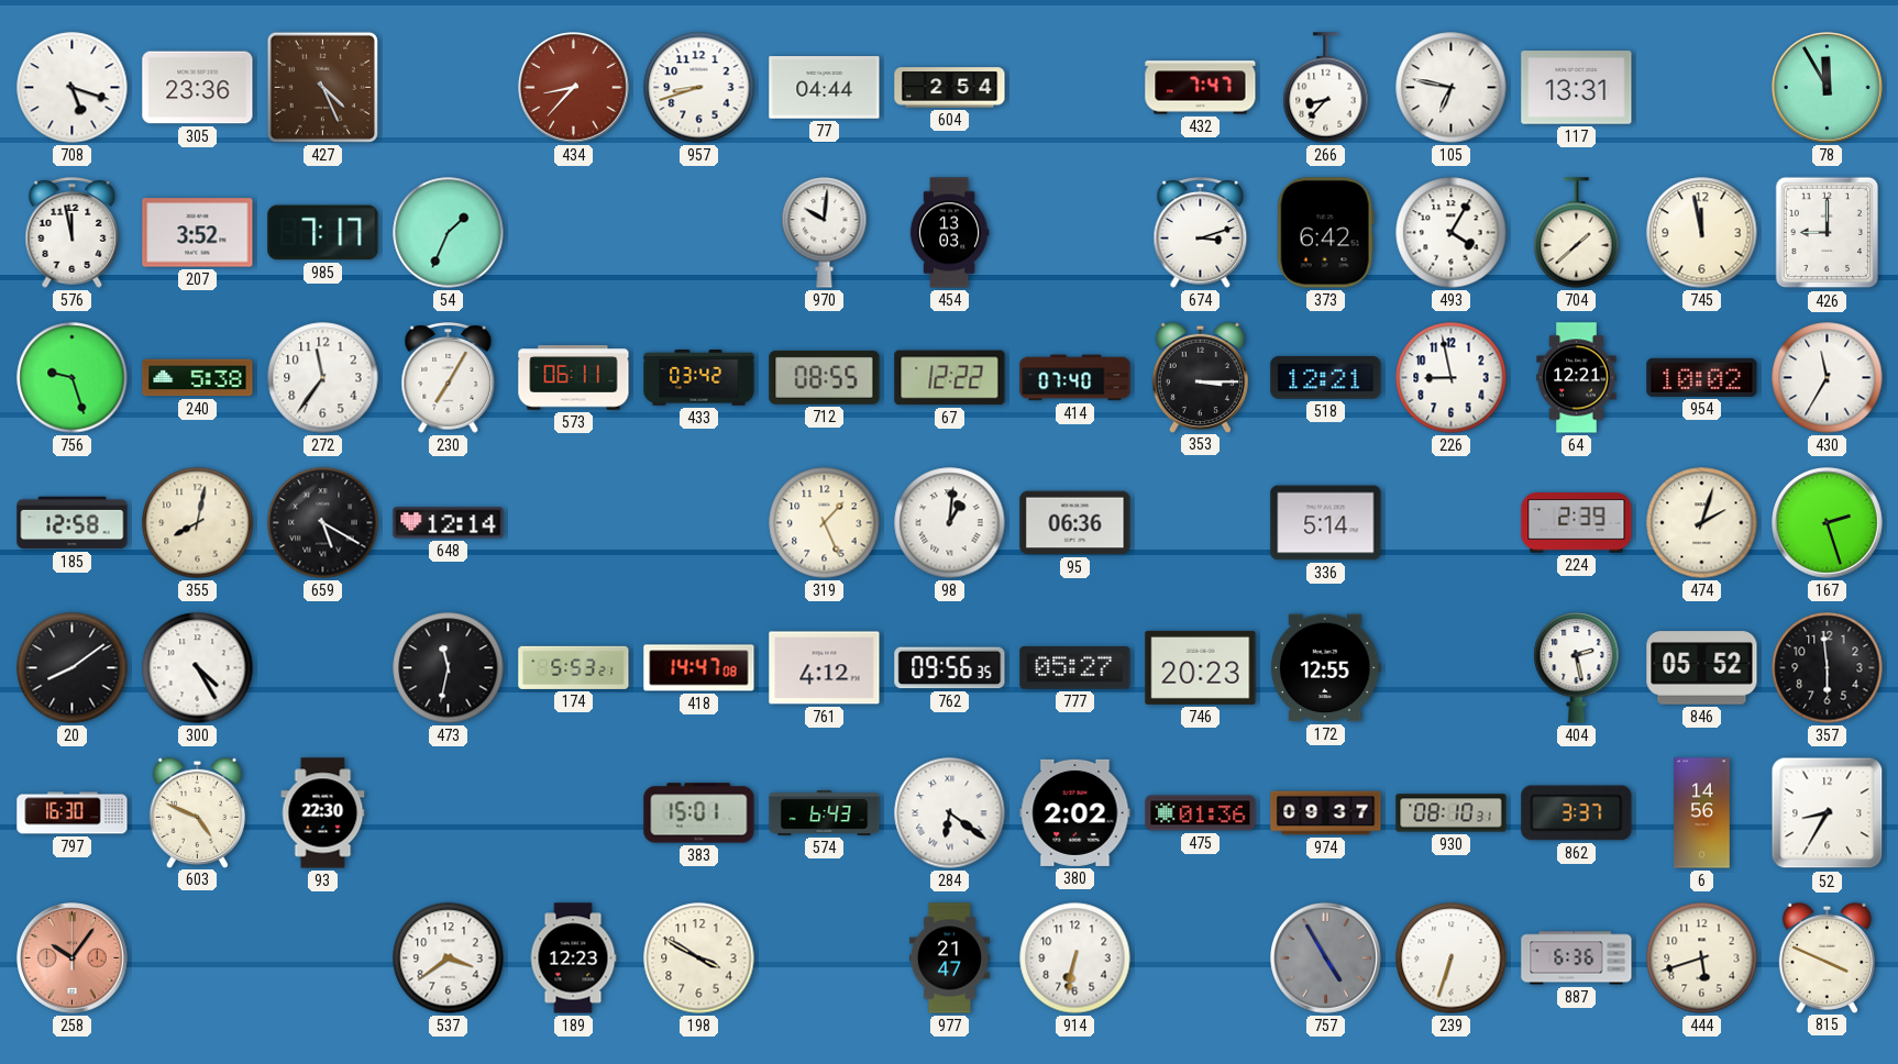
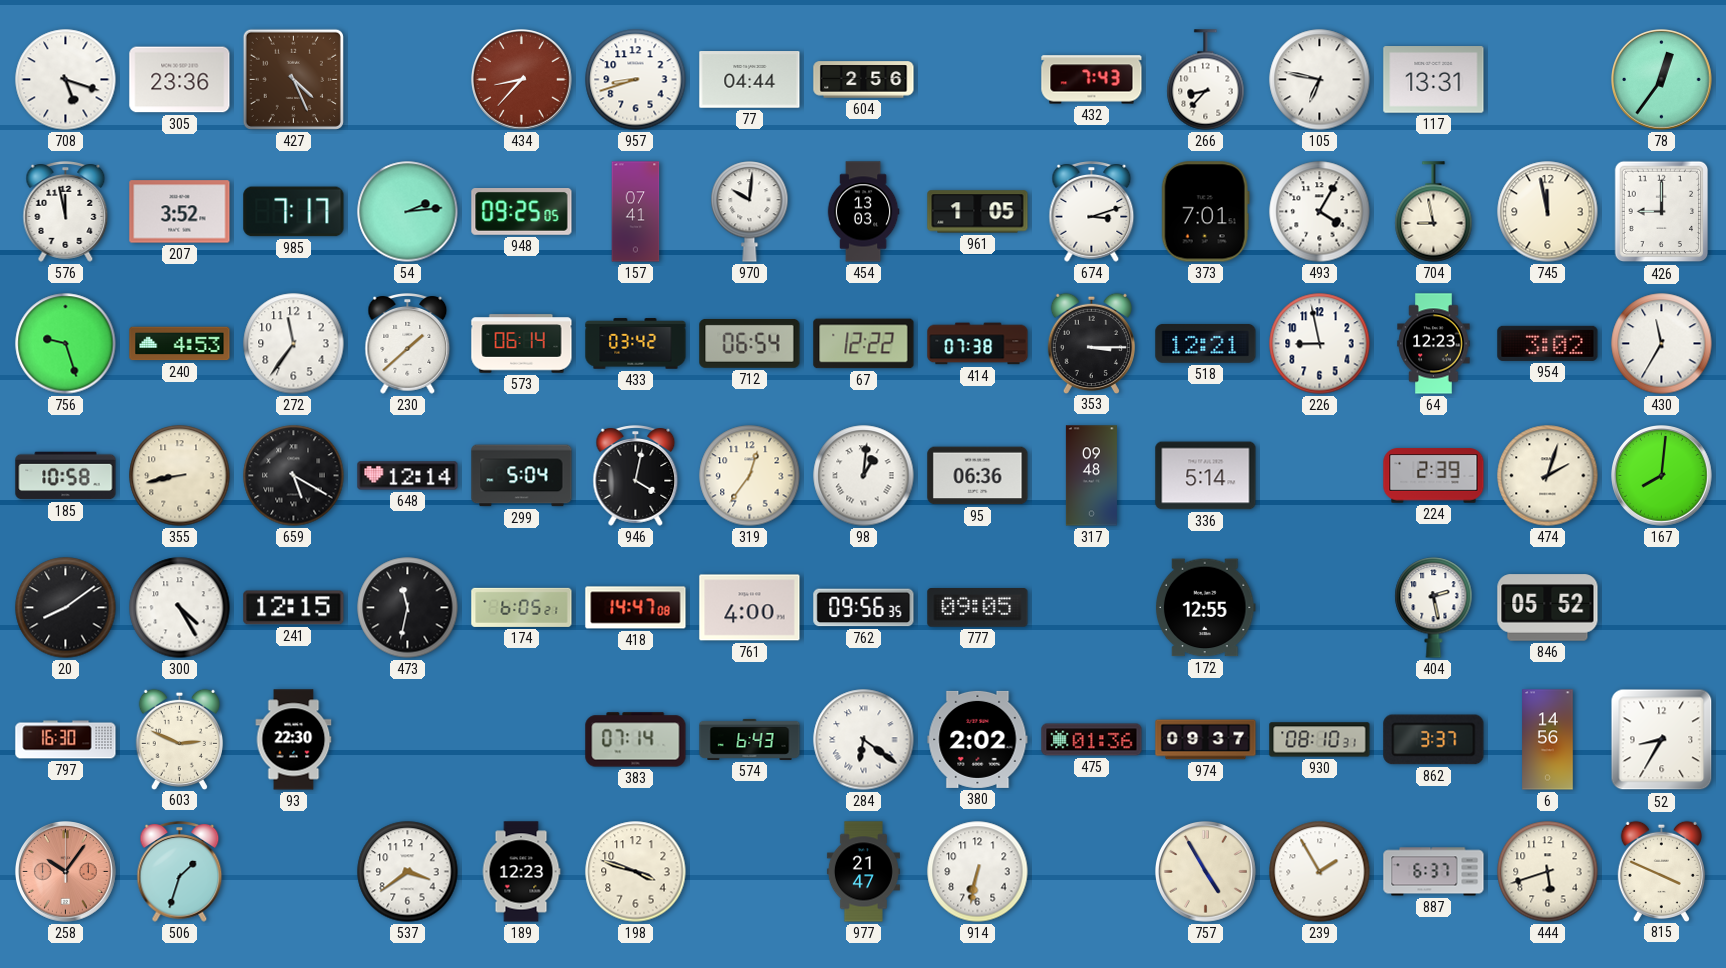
604: 2:54 -> 2:56 (864, 80)
432: 7:47 -> 7:43 (1092, 80)
78: 11:55 -> 12:36 (1662, 80)
54: 1:34 -> 2:14 (408, 212)
948: none -> 09:25 (522, 212)
157: none -> 07:41 (636, 212)
961: none -> 1:05 (978, 212)
373: 6:42 -> 7:01 (1205, 212)
704: 1:38 -> 8:58 (1434, 212)
240: 5:38 -> 4:53 (180, 344)
230: 7:05 -> 1:38 (408, 344)
573: 06:11 -> 06:14 (522, 344)
712: 08:55 -> 06:54 (750, 343)
414: 07:40 -> 07:38 (978, 344)
64: 12:21 -> 12:23 (1434, 344)
954: 10:02 -> 3:02 (1548, 343)
185: 12:58 -> 10:58 (66, 476)
355: 8:02 -> 8:43 (180, 476)
299: none -> 5:04 (522, 476)
946: none -> 4:02 (636, 476)
319: 1:26 -> 12:36 (750, 476)
317: none -> 09:48 (1091, 476)
167: 2:27 -> 8:01 (1662, 476)
241: none -> 12:15 (294, 608)
174: 5:53 -> 6:05 (522, 607)
761: 4:12 -> 4:00 (750, 608)
777: 05:27 -> 09:05 (978, 608)
746: 20:23 -> none (1201, 667)
357: 5:59 -> none (1828, 668)
603: 4:49 -> 2:49 (179, 739)
383: 15:01 -> 07:14 (636, 740)
506: none -> 1:33 (180, 872)
198: 3:50 -> 3:48 (636, 872)
757 dial: grey -> cream (1206, 872)
239: 6:33 -> 1:55 (1320, 872)
887: 6:36 -> 6:37 (1434, 872)
